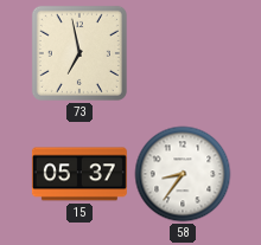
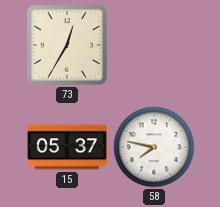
73: 6:58 -> 12:35 (67, 45)
58: 8:36 -> 7:47 (154, 147)
